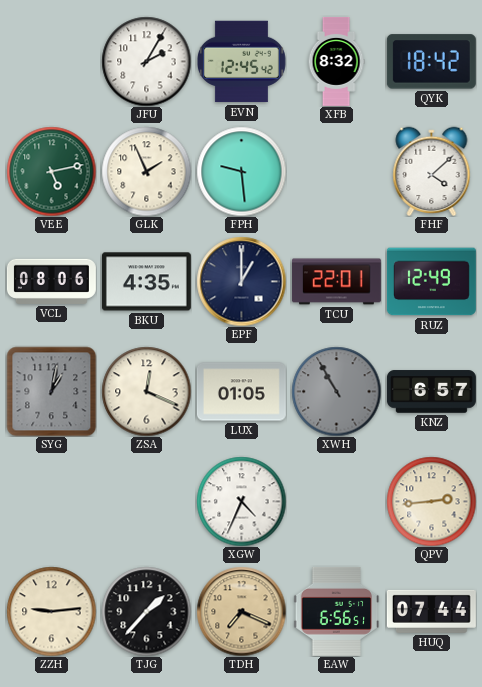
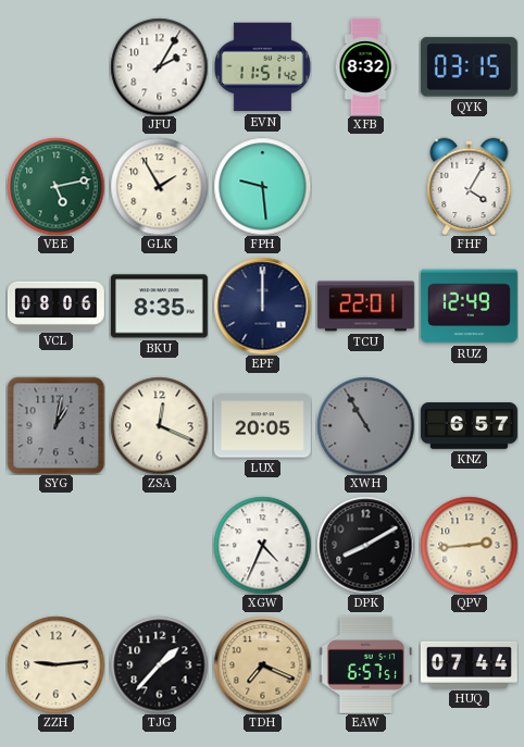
EVN: 12:45 -> 11:51 (262, 67)
QYK: 18:42 -> 03:15 (469, 67)
GLK: 1:56 -> 1:55 (159, 186)
FHF: 4:08 -> 4:05 (470, 186)
BKU: 4:35 -> 8:35 (159, 307)
EPF: 1:00 -> 12:00 (262, 306)
LUX: 01:05 -> 20:05 (262, 426)
DPK: none -> 8:10 (365, 545)
EAW: 6:56 -> 6:57 (366, 664)
